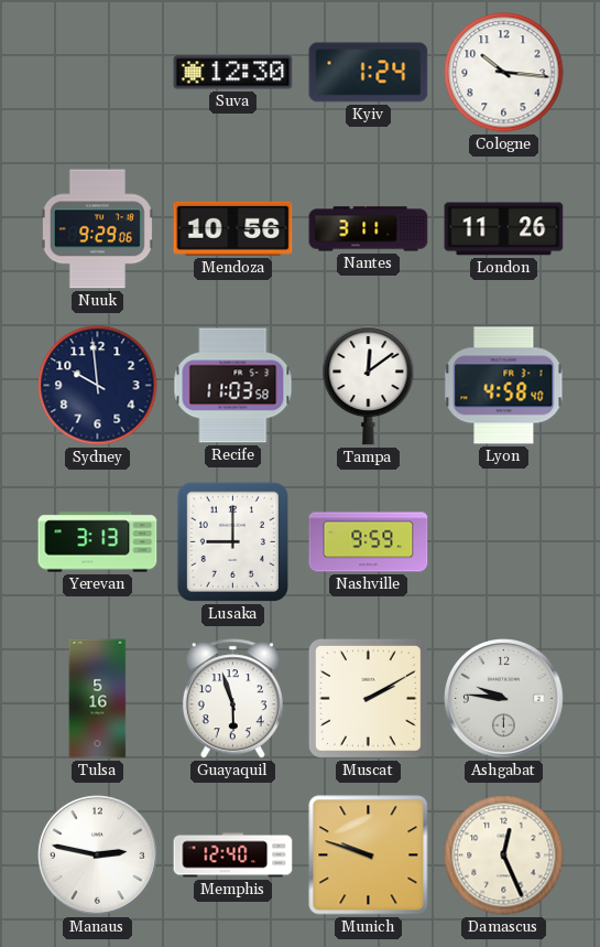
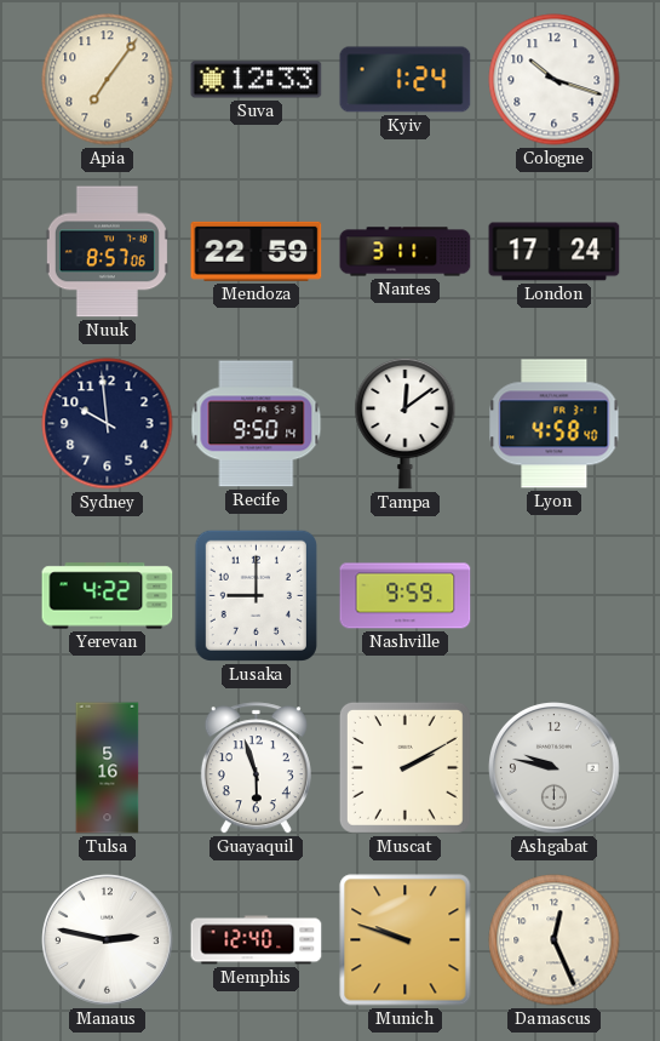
Apia: none -> 7:06 (108, 80)
Suva: 12:30 -> 12:33 (257, 80)
Cologne: 10:16 -> 10:18 (555, 80)
Nuuk: 9:29 -> 8:57 (107, 252)
Mendoza: 10:56 -> 22:59 (257, 251)
London: 11:26 -> 17:24 (555, 252)
Recife: 11:03 -> 9:50 (257, 424)
Yerevan: 3:13 -> 4:22 (108, 596)
Ashgabat: 9:46 -> 9:47 (555, 768)
